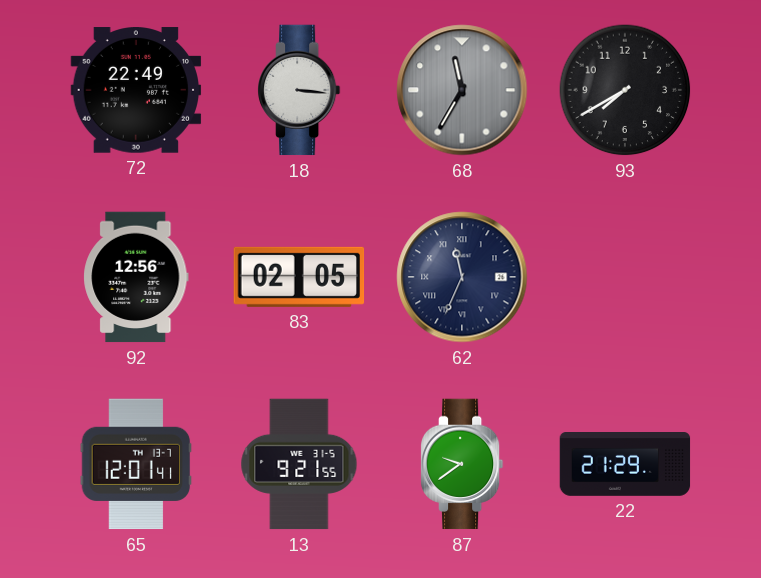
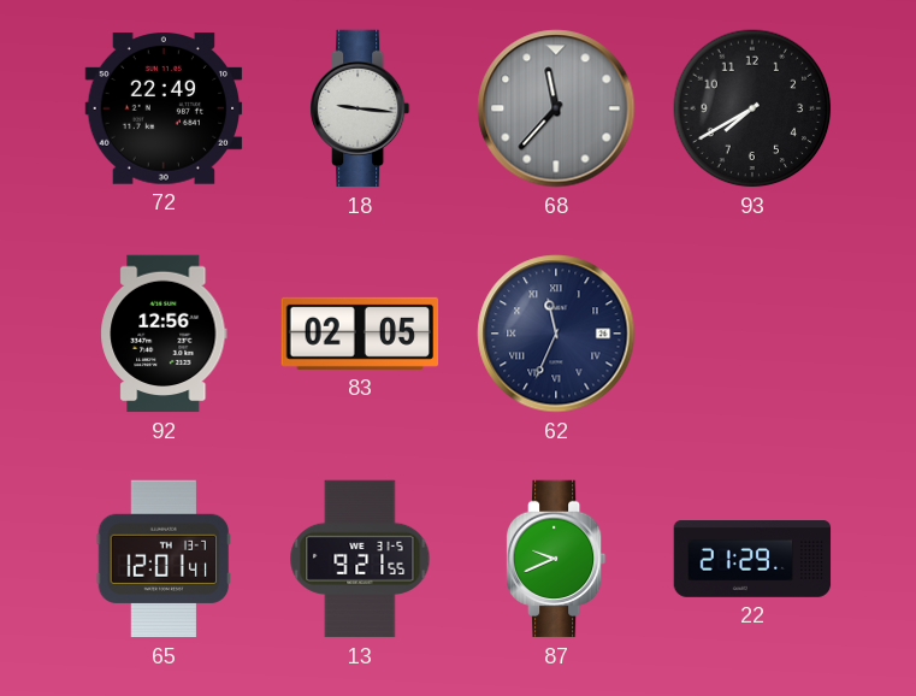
18: 3:16 -> 9:16 (360, 108)
68: 11:35 -> 11:37 (556, 108)
87: 9:39 -> 9:41 (556, 559)
